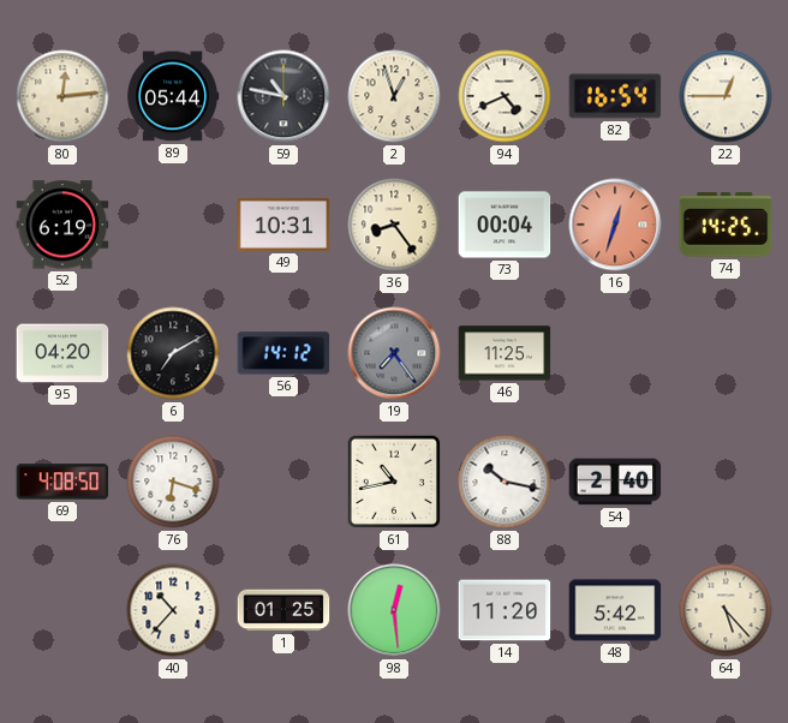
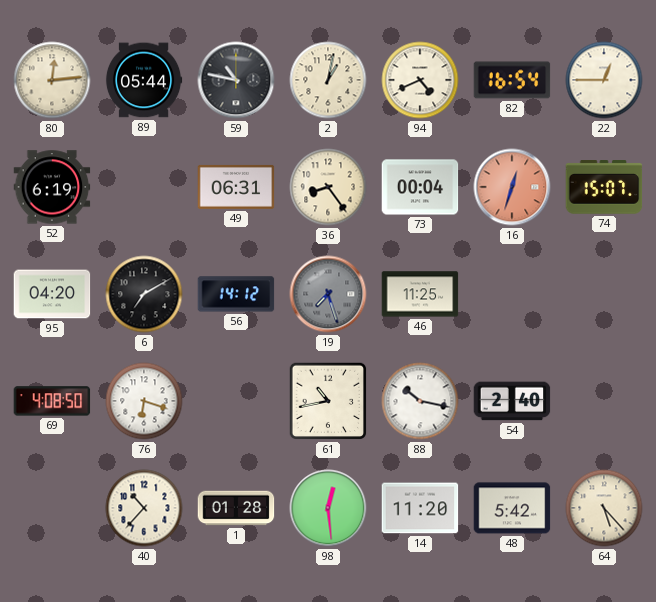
2: 12:57 -> 1:02 (328, 80)
49: 10:31 -> 06:31 (236, 187)
74: 14:25 -> 15:07 (604, 187)
19: 7:24 -> 7:27 (328, 294)
1: 01:25 -> 01:28 (236, 508)
